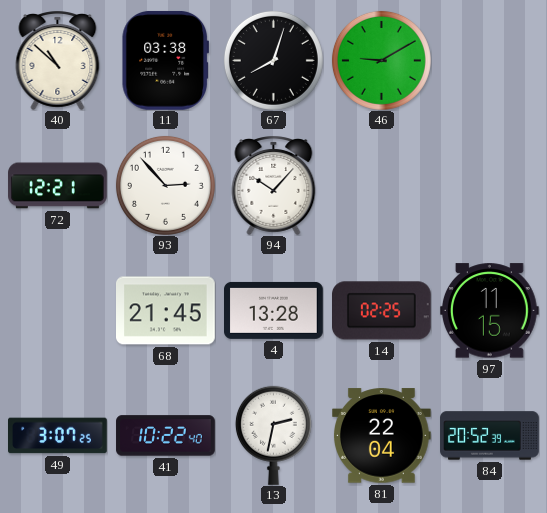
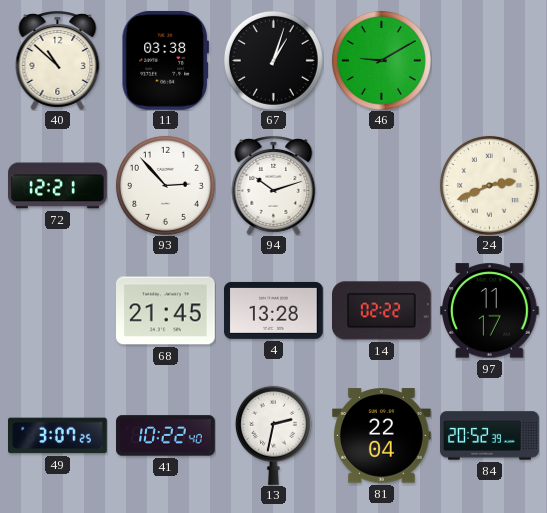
67: 8:03 -> 1:03 (273, 60)
94: 10:07 -> 10:12 (274, 186)
24: none -> 2:41 (489, 185)
14: 02:25 -> 02:22 (382, 311)
97: 11:15 -> 11:17 (489, 311)
